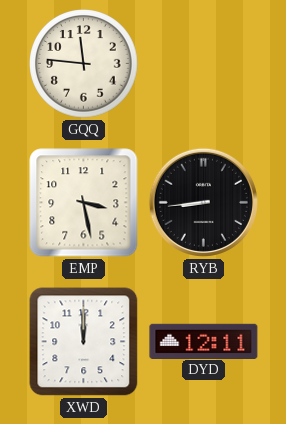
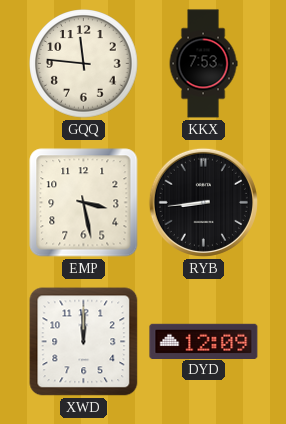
KKX: none -> 7:53 (203, 64)
DYD: 12:11 -> 12:09 (204, 341)
